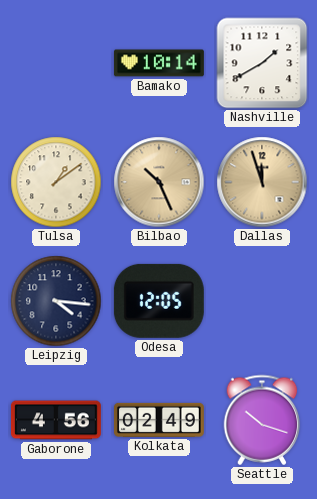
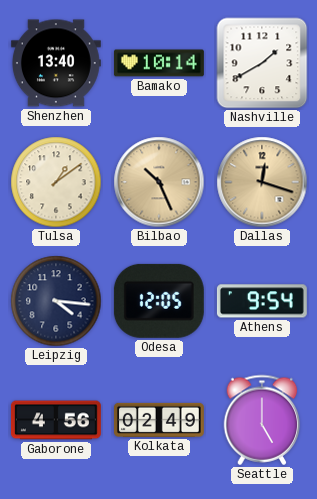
Shenzhen: none -> 13:40 (56, 63)
Dallas: 11:57 -> 12:18 (262, 182)
Athens: none -> 9:54 (262, 301)
Seattle: 10:18 -> 5:00 (262, 420)
